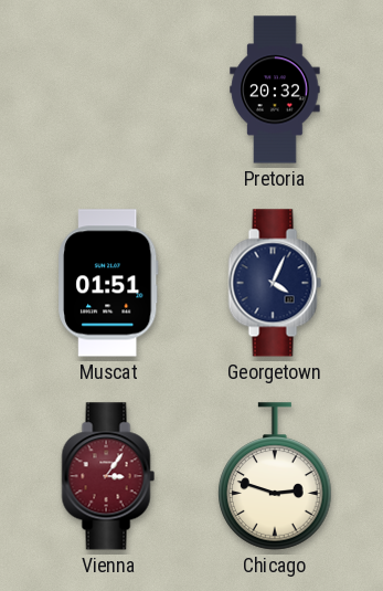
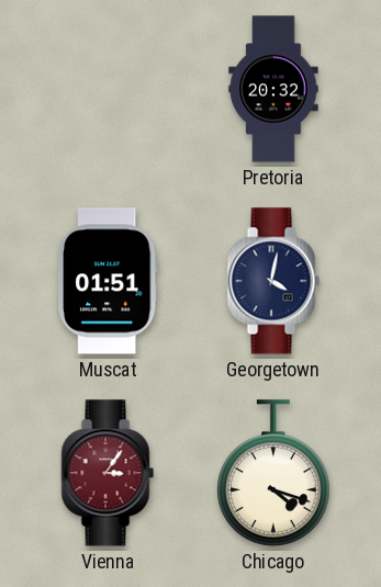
Georgetown: 4:04 -> 4:02 (273, 281)
Chicago: 2:48 -> 4:18 (273, 473)
